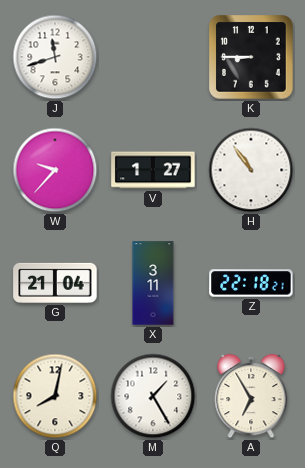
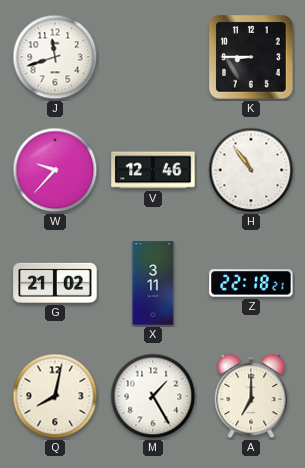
V: 1:27 -> 12:46 (153, 170)
G: 21:04 -> 21:02 (55, 283)
A: 6:55 -> 7:00 (251, 396)
